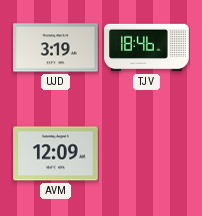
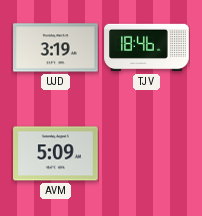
AVM: 12:09 -> 5:09 (56, 154)
